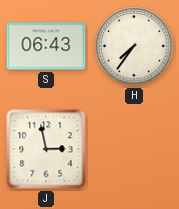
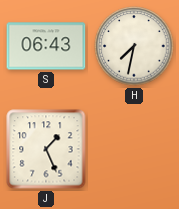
H: 7:36 -> 7:32 (134, 46)
J: 2:58 -> 1:26 (46, 149)
